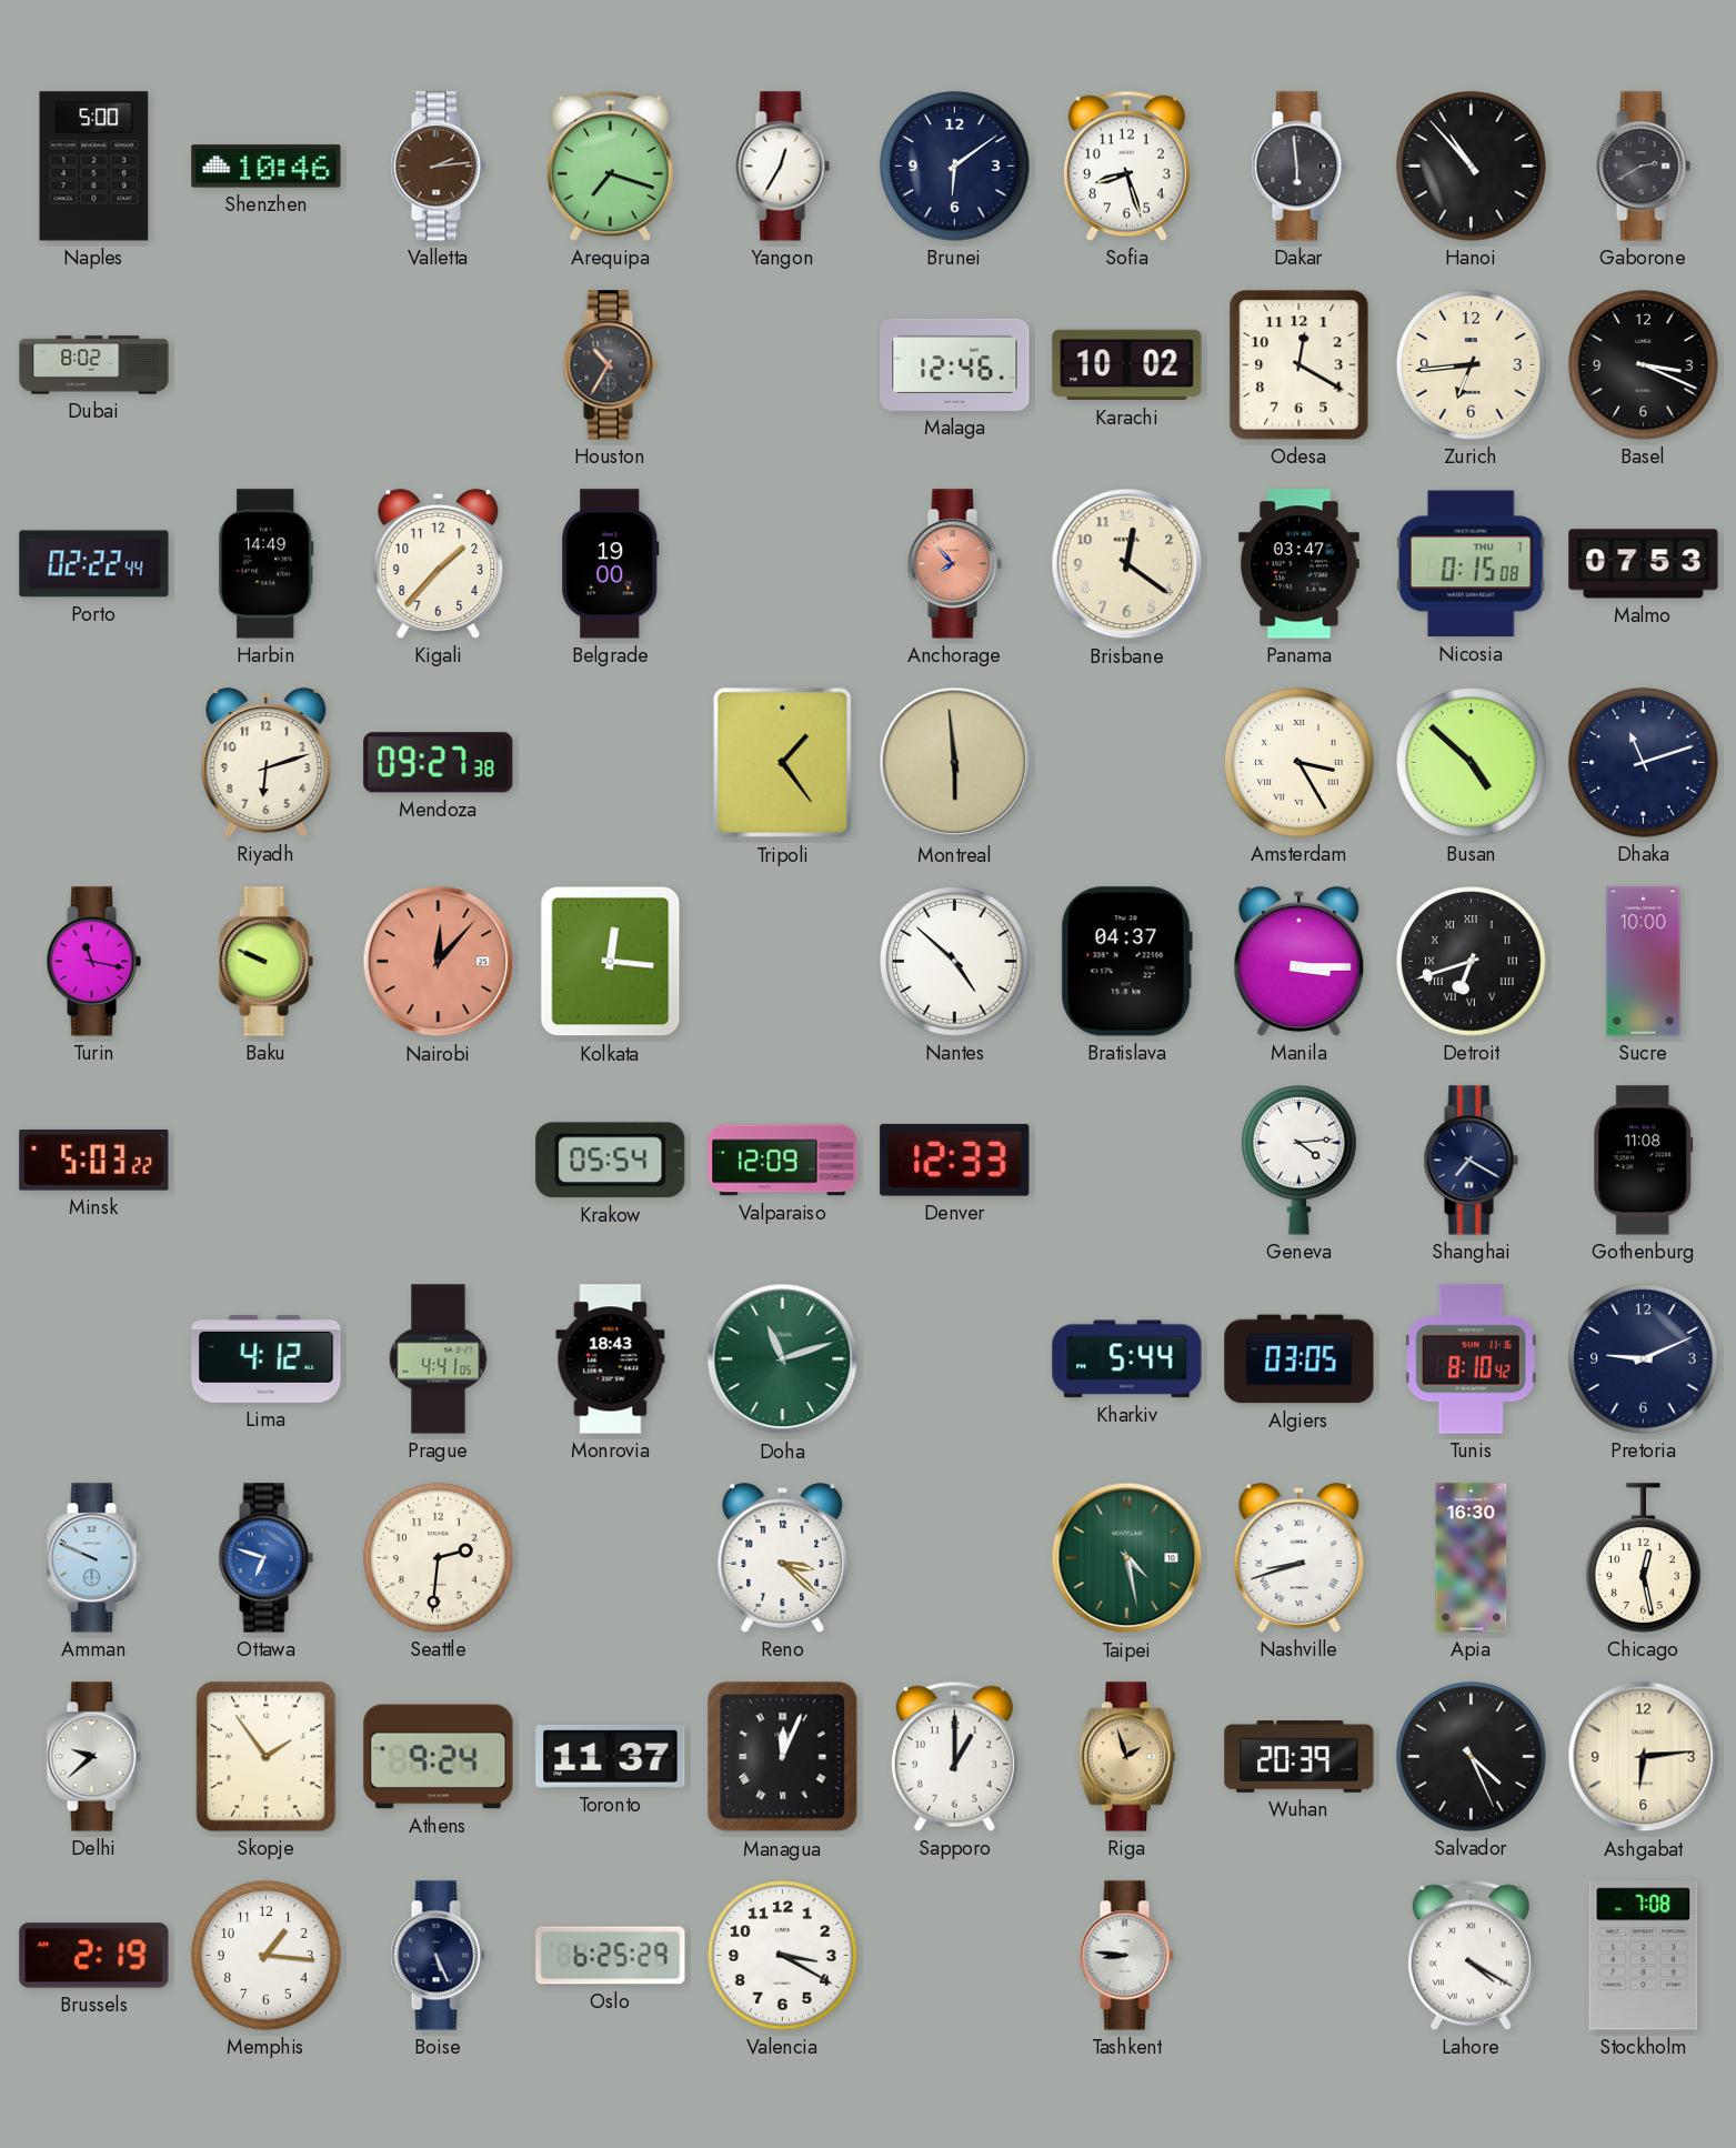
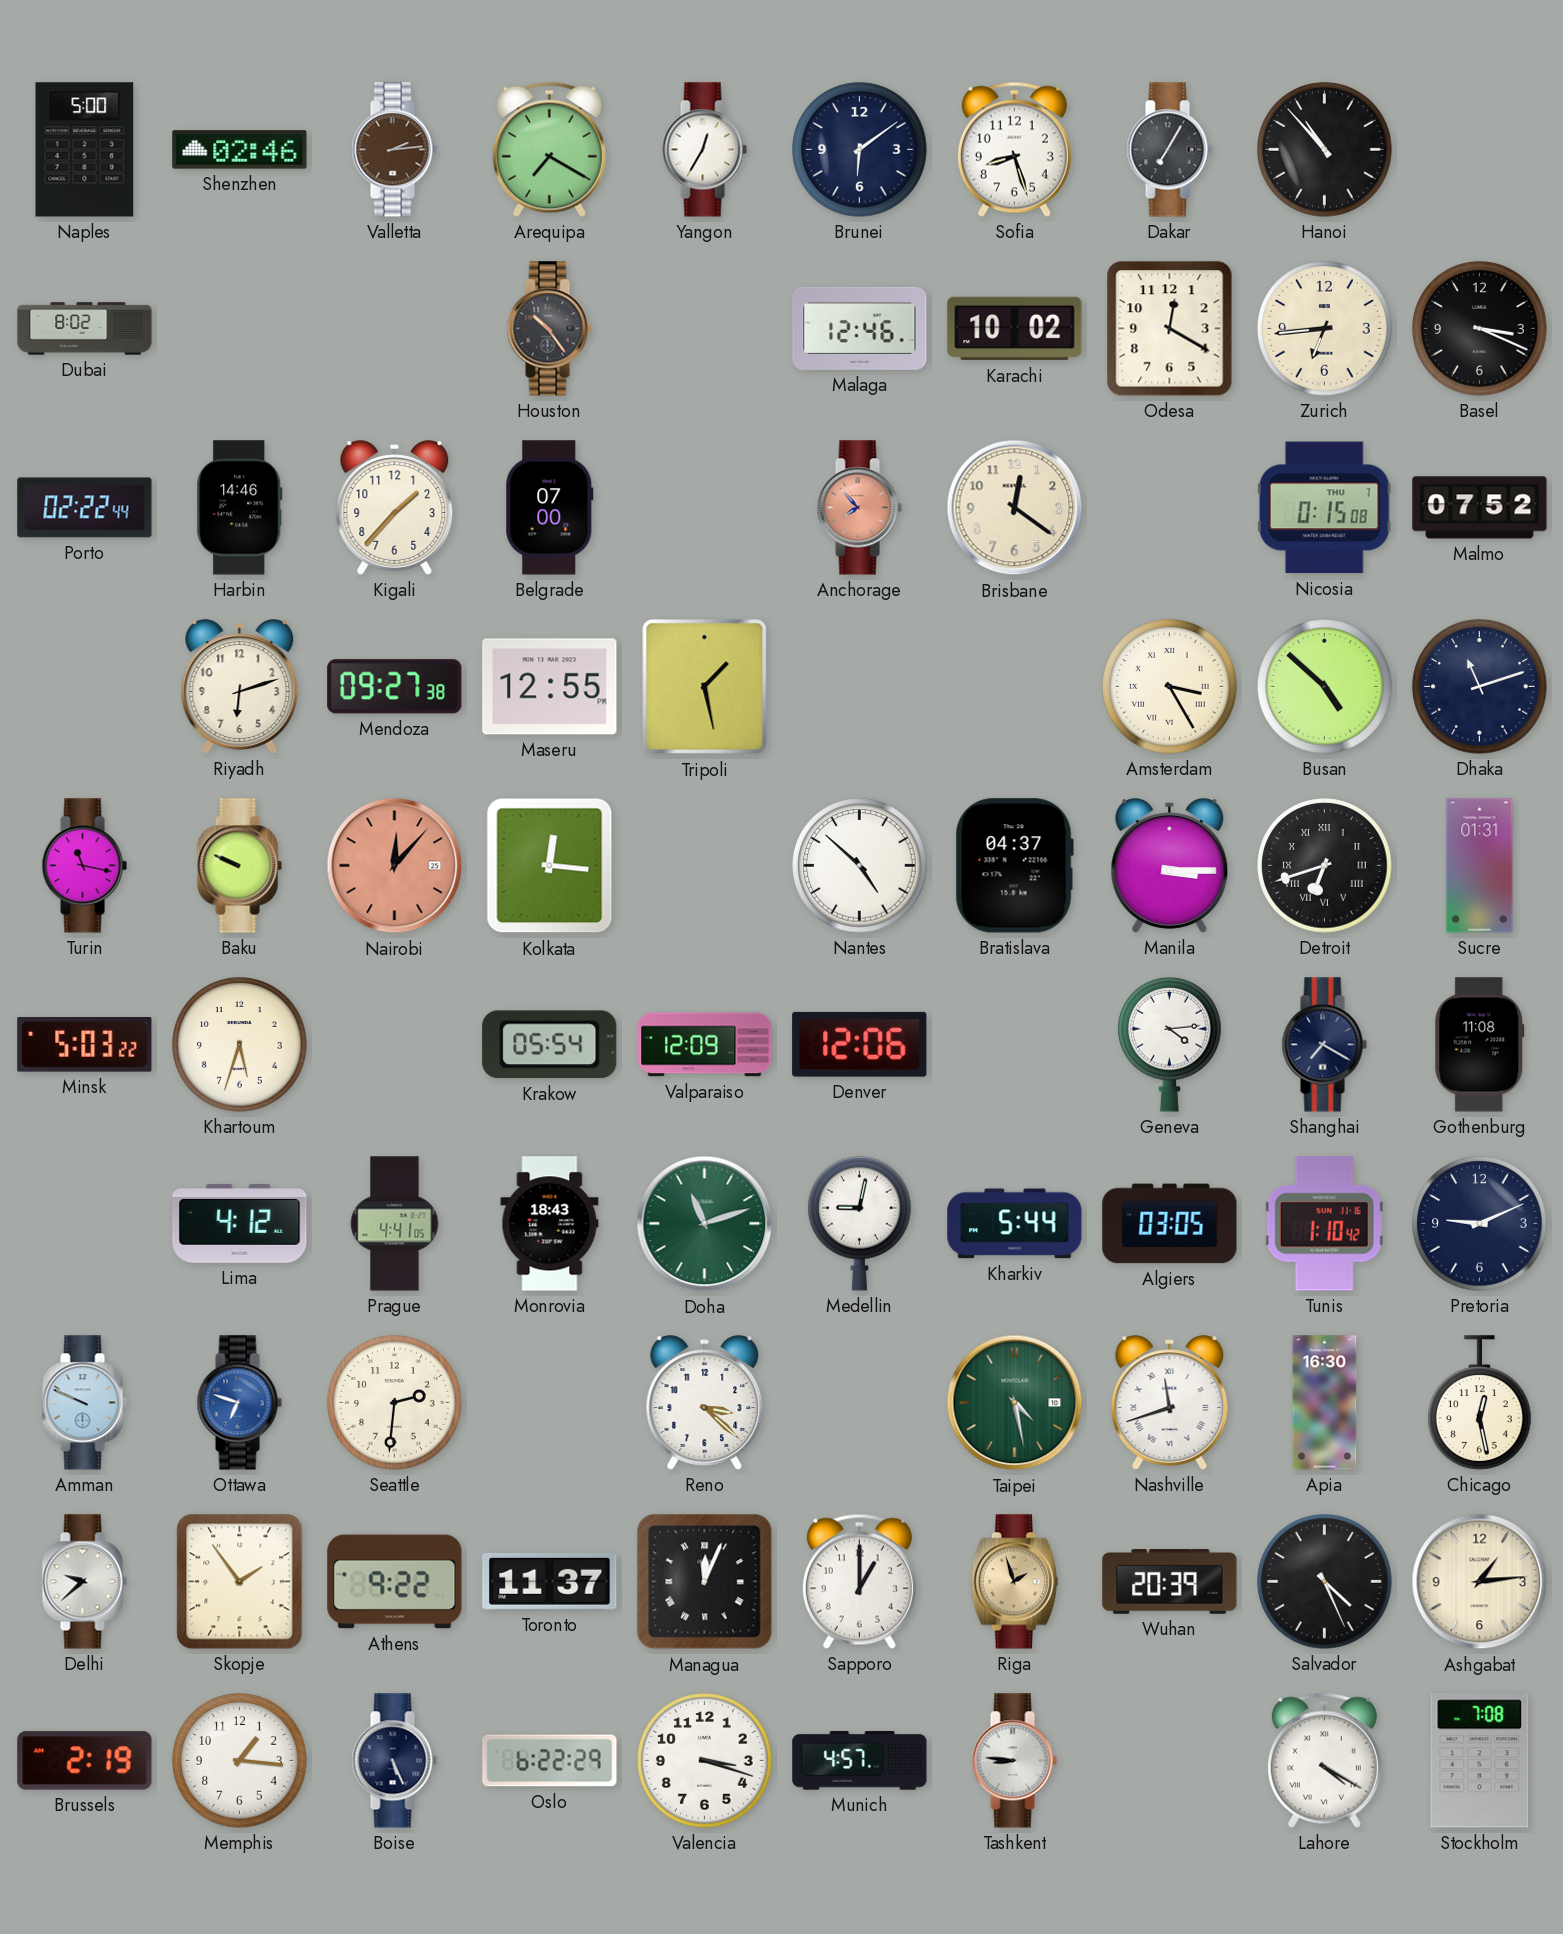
Shenzhen: 10:46 -> 02:46 (240, 150)
Arequipa: 7:18 -> 7:20 (549, 149)
Dakar: 5:59 -> 7:05 (1169, 150)
Gaborone: 2:40 -> none (1643, 167)
Houston: 10:35 -> 10:24 (549, 329)
Harbin: 14:49 -> 14:46 (240, 508)
Belgrade: 19:00 -> 07:00 (550, 508)
Panama: 03:47 -> none (1300, 564)
Malmo: 07:53 -> 07:52 (1480, 508)
Maseru: none -> 12:55 (550, 687)
Tripoli: 1:24 -> 1:28 (705, 687)
Montreal: 5:59 -> none (955, 763)
Sucre: 10:00 -> 01:31 (1480, 866)
Khartoum: none -> 5:33 (240, 1045)
Denver: 12:33 -> 12:06 (860, 1044)
Medellin: none -> 9:02 (860, 1223)
Tunis: 8:10 -> 1:10 (1324, 1224)
Nashville: 8:42 -> 11:42 (1170, 1403)
Athens: 9:24 -> 9:22 (395, 1582)
Ashgabat: 6:14 -> 1:14 (1480, 1582)
Oslo: 6:25 -> 6:22 (550, 1761)
Valencia: 3:20 -> 3:18 (705, 1761)
Munich: none -> 4:57 (860, 1761)
